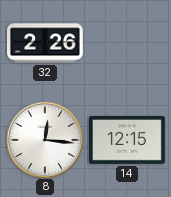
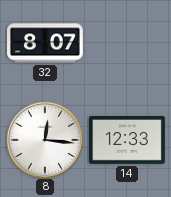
32: 2:26 -> 8:07 (46, 43)
14: 12:15 -> 12:33 (128, 141)
